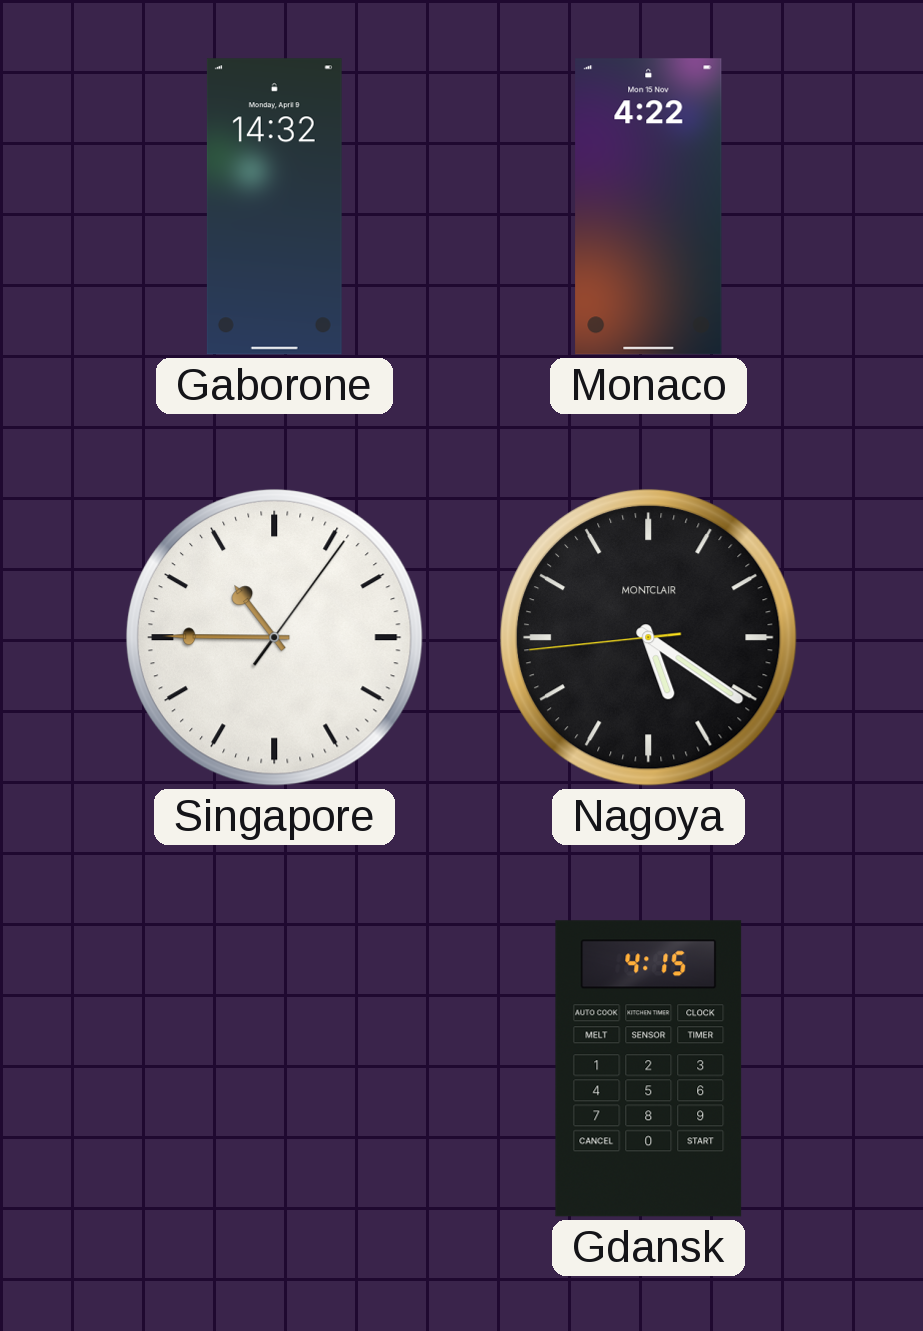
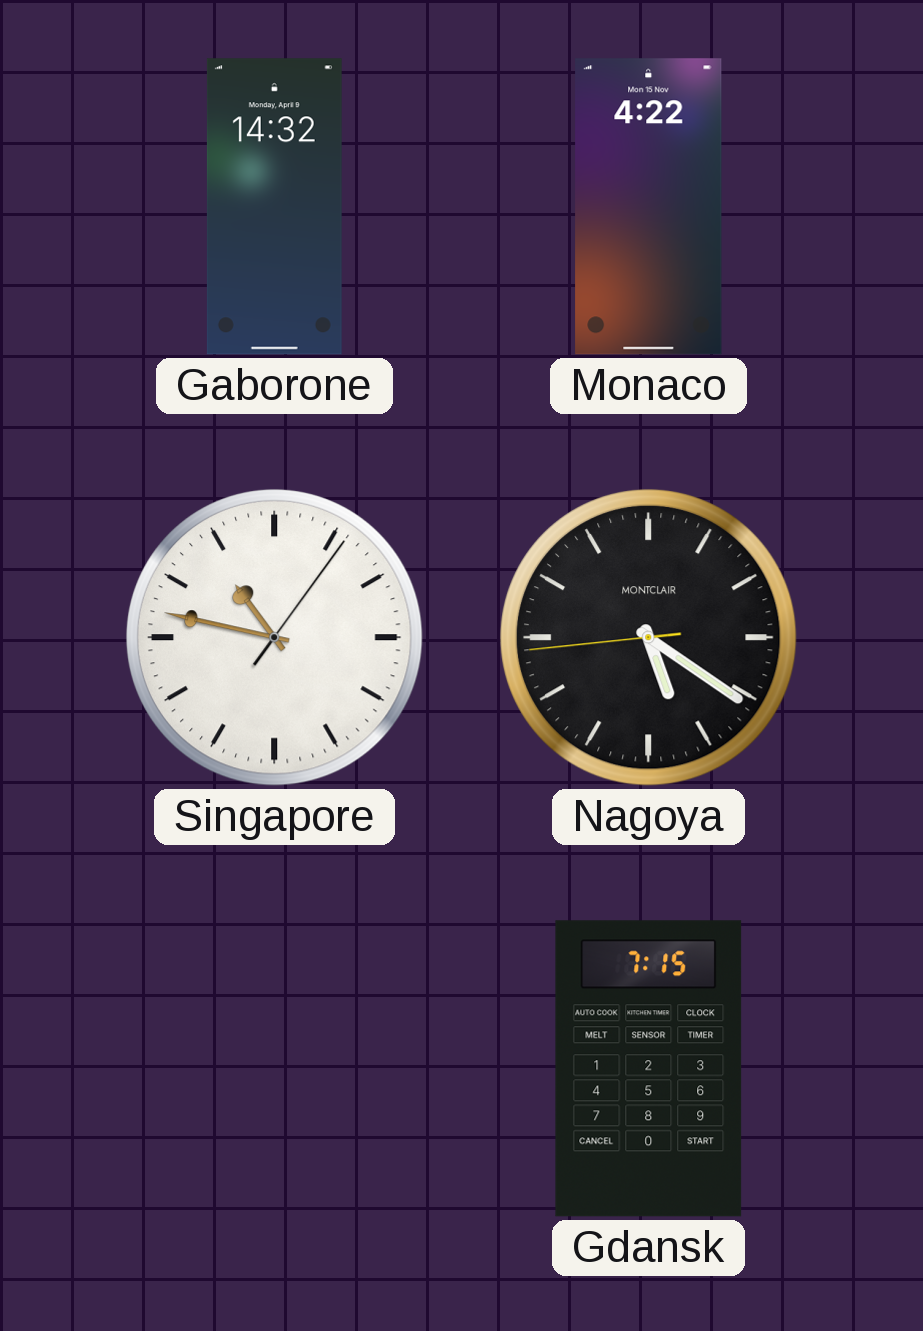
Singapore: 10:45 -> 10:47 (274, 637)
Gdansk: 4:15 -> 7:15 (649, 1069)
